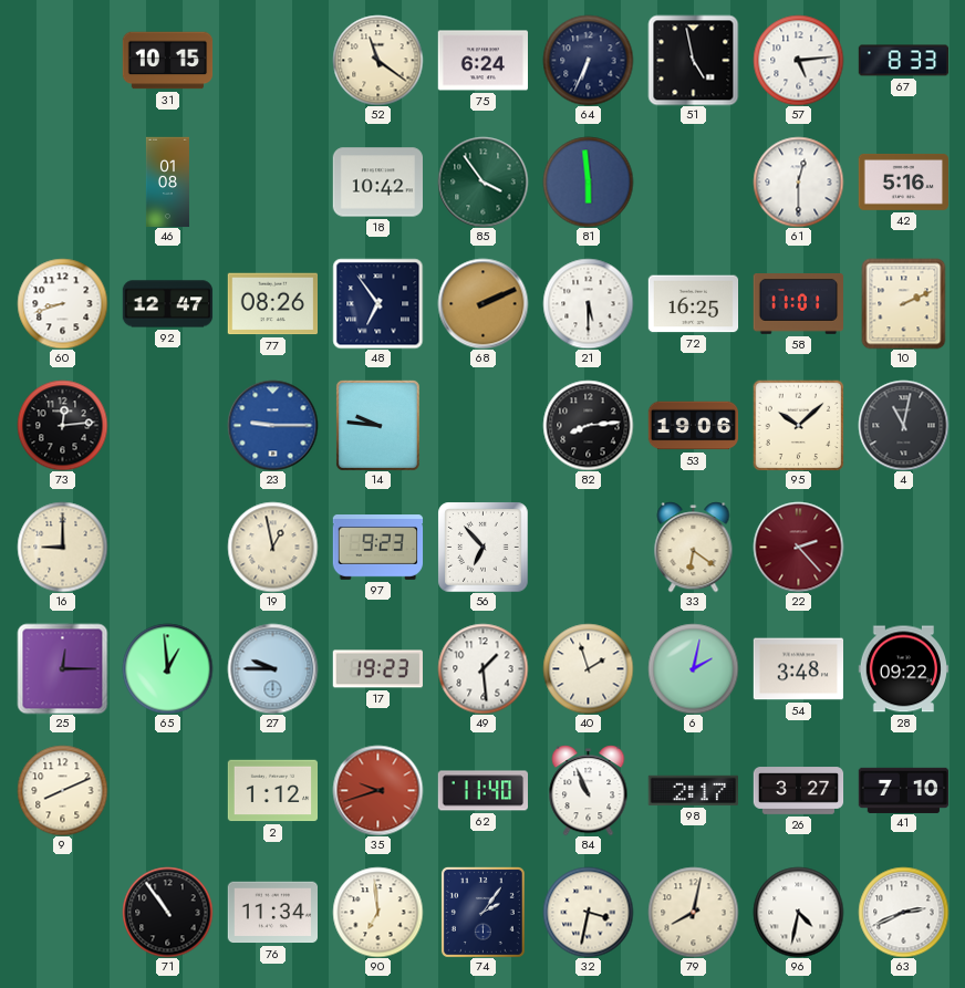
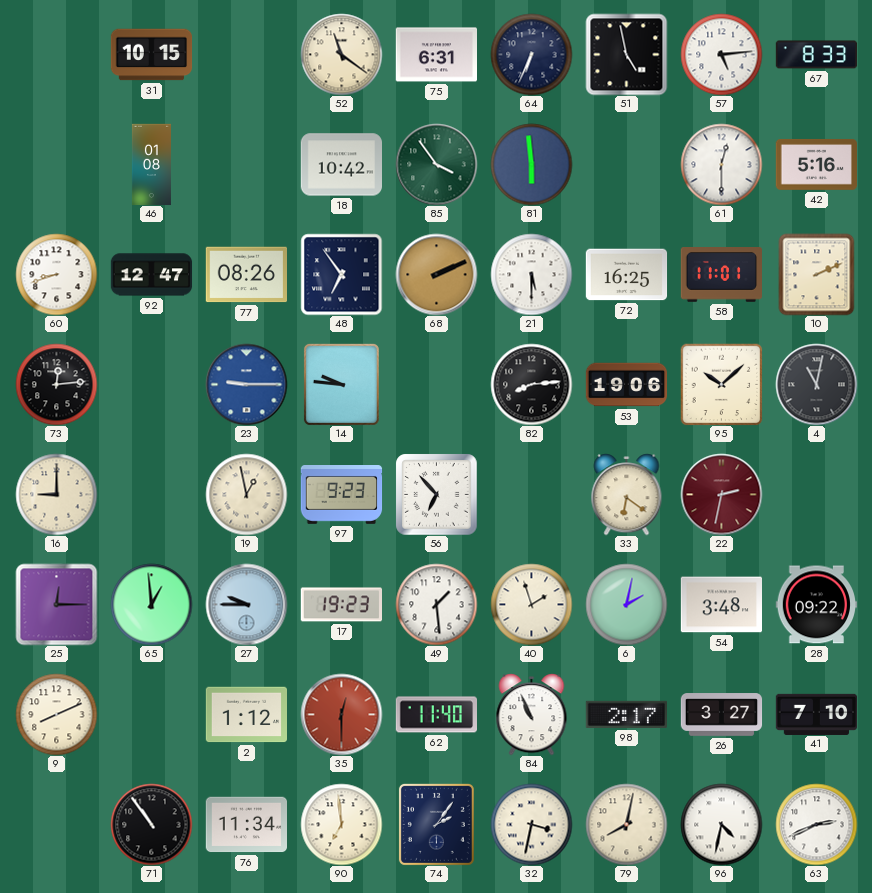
75: 6:24 -> 6:31 (436, 55)
22: 2:23 -> 2:32 (721, 494)
35: 9:42 -> 12:30 (341, 714)
